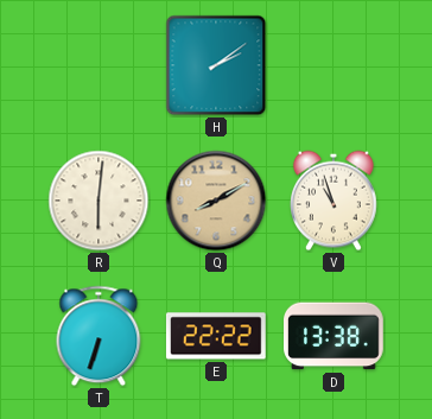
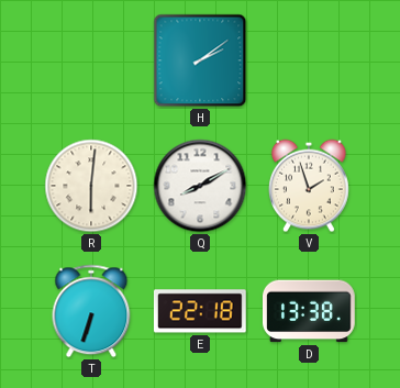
Q dial: champagne -> white (200, 186)
V: 10:57 -> 1:57 (310, 186)
E: 22:22 -> 22:18 (200, 311)
